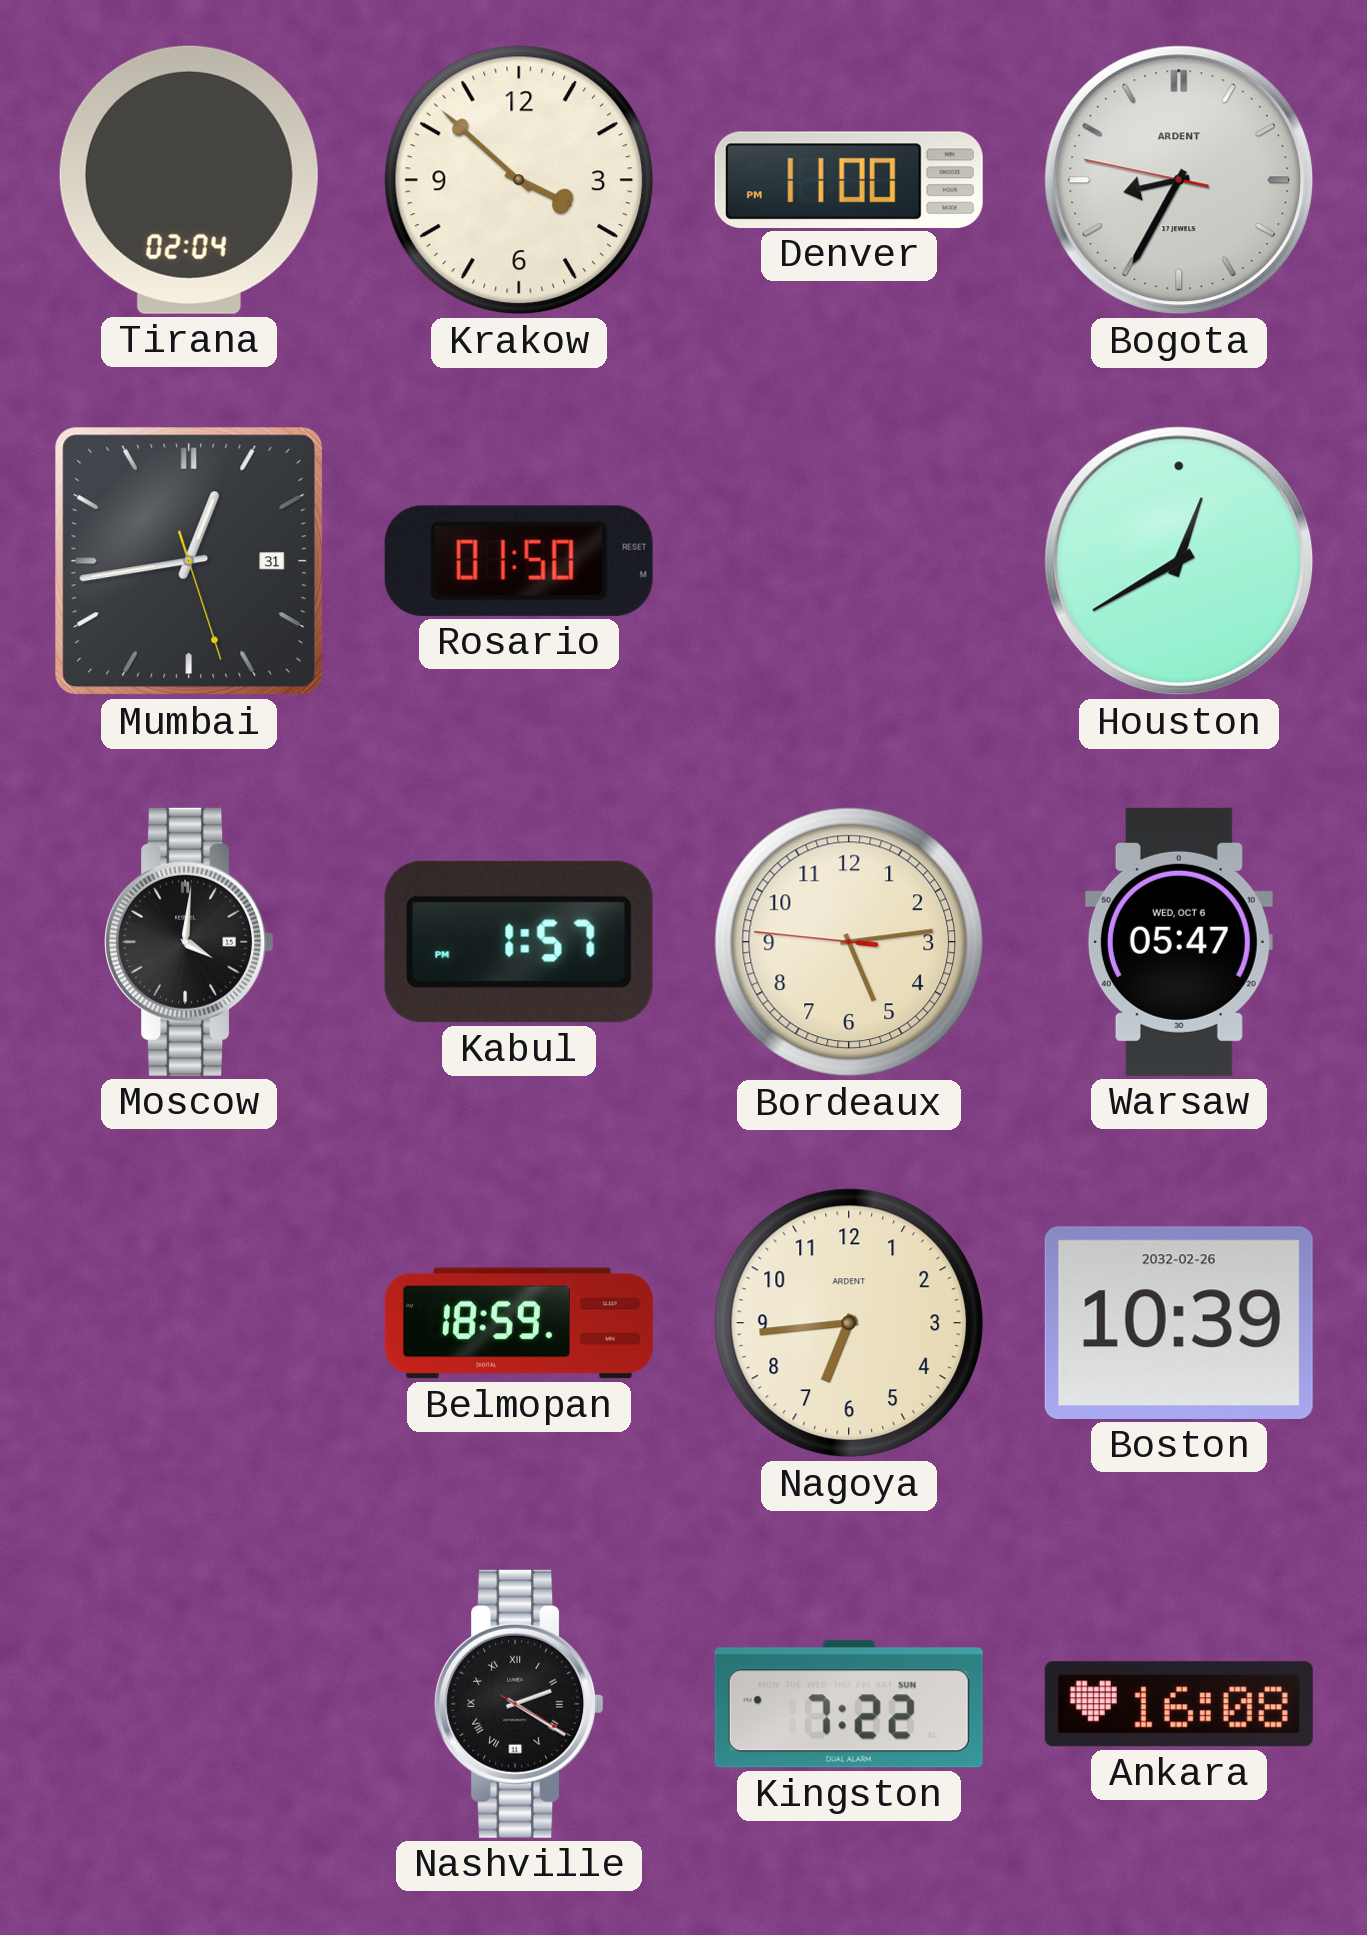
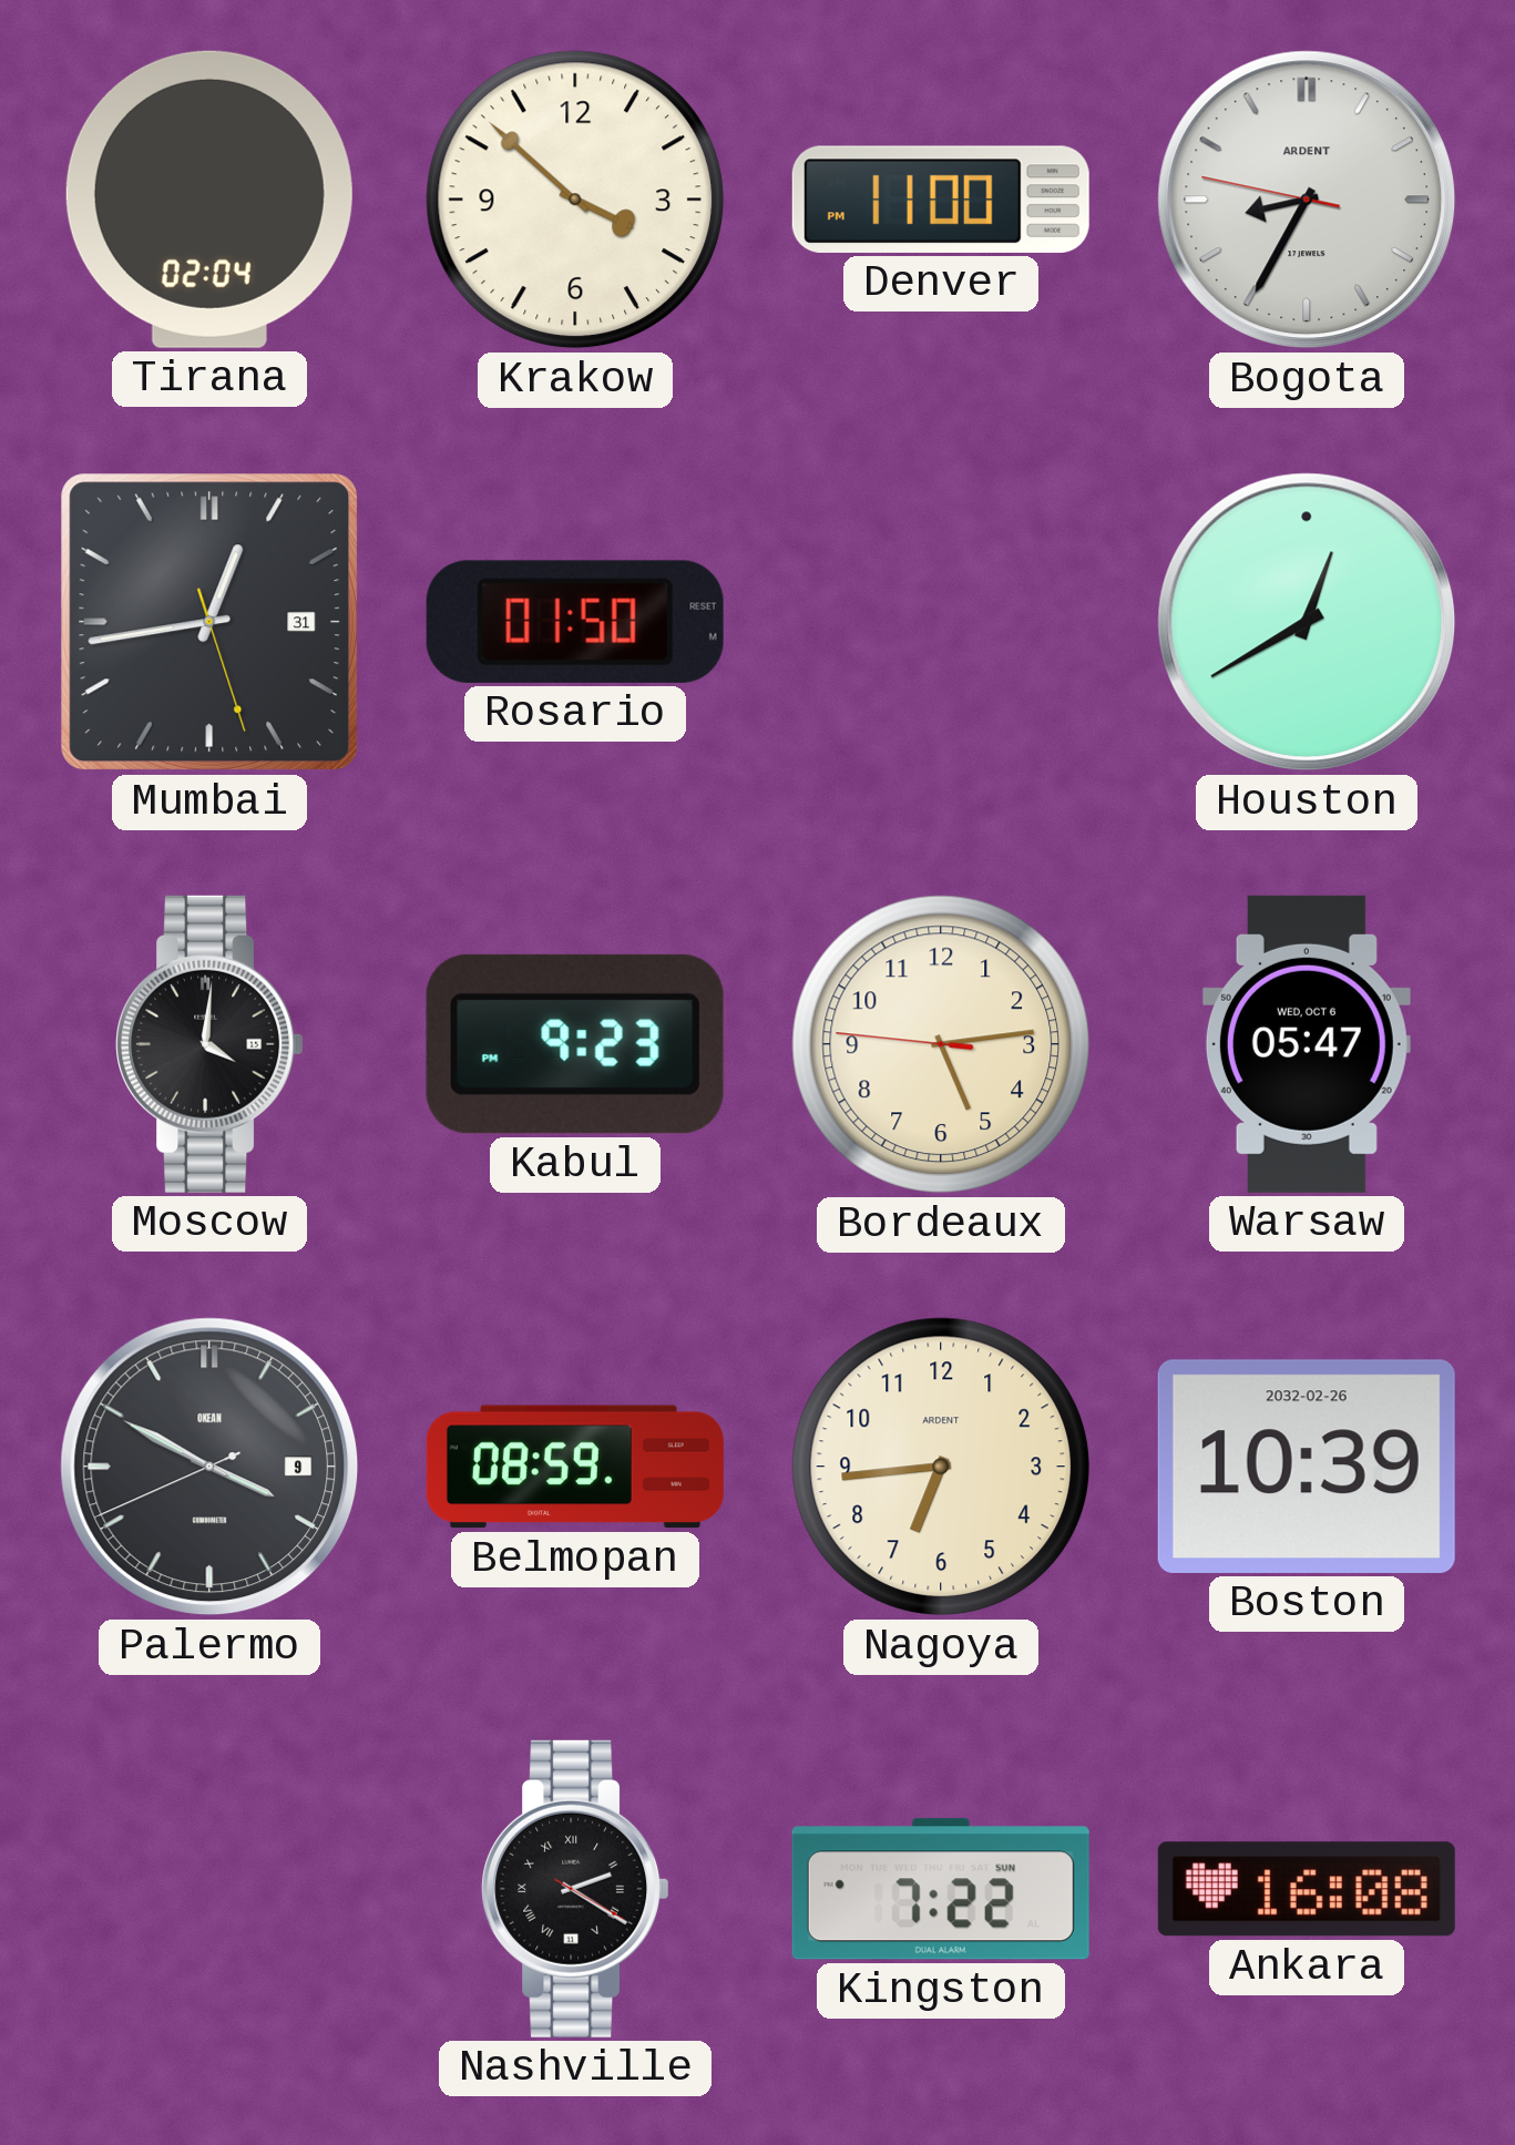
Kabul: 1:57 -> 9:23 (575, 1044)
Palermo: none -> 3:49 (209, 1467)
Belmopan: 18:59 -> 08:59 (575, 1467)
